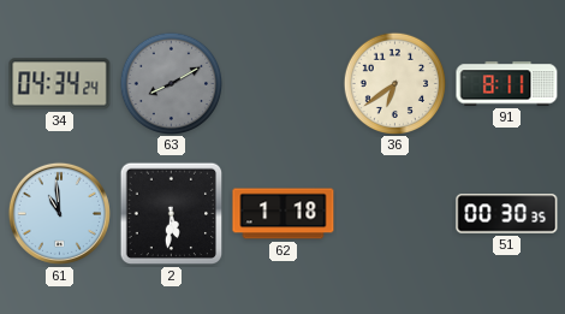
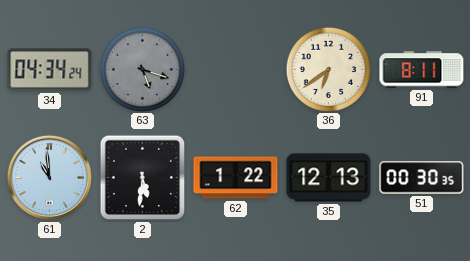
63: 8:10 -> 5:18 (142, 69)
62: 1:18 -> 1:22 (236, 178)
35: none -> 12:13 (329, 178)
